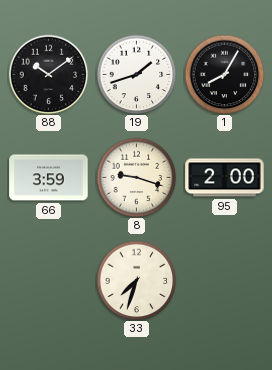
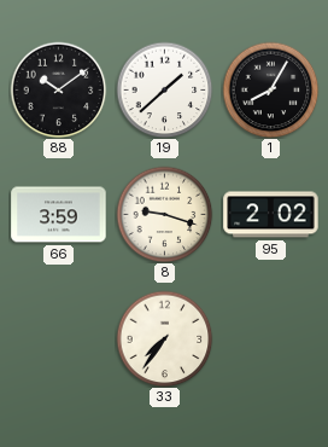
19: 1:42 -> 1:38 (164, 89)
95: 2:00 -> 2:02 (271, 215)
33: 7:33 -> 7:36 (164, 338)
